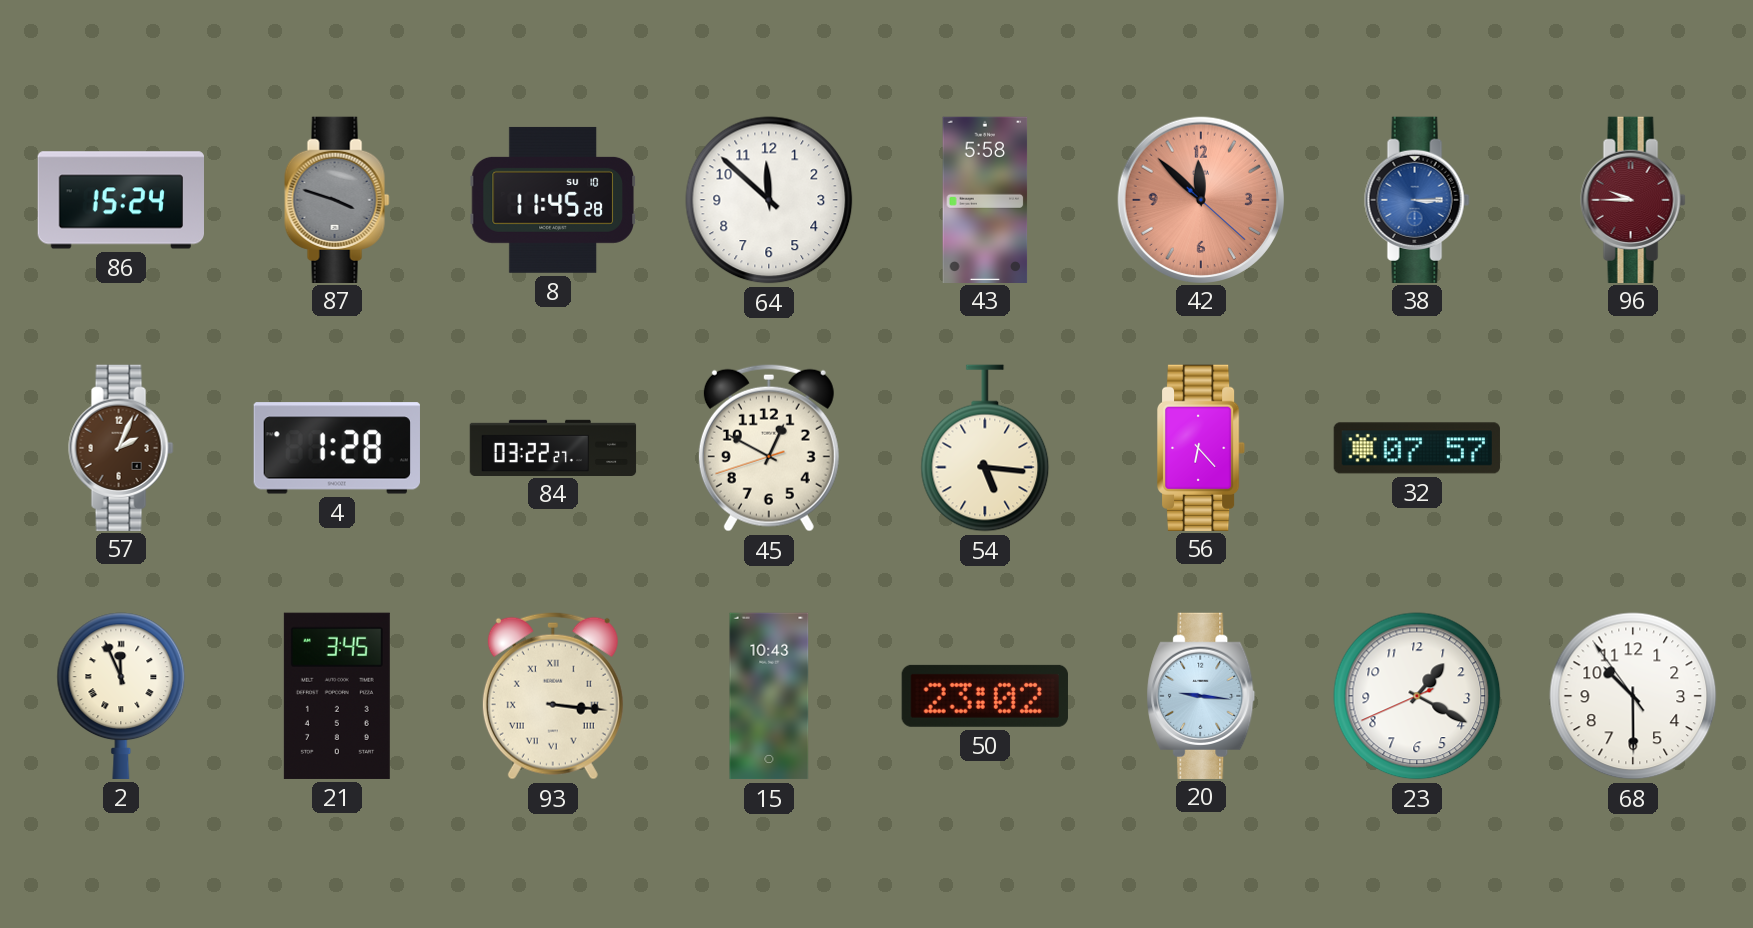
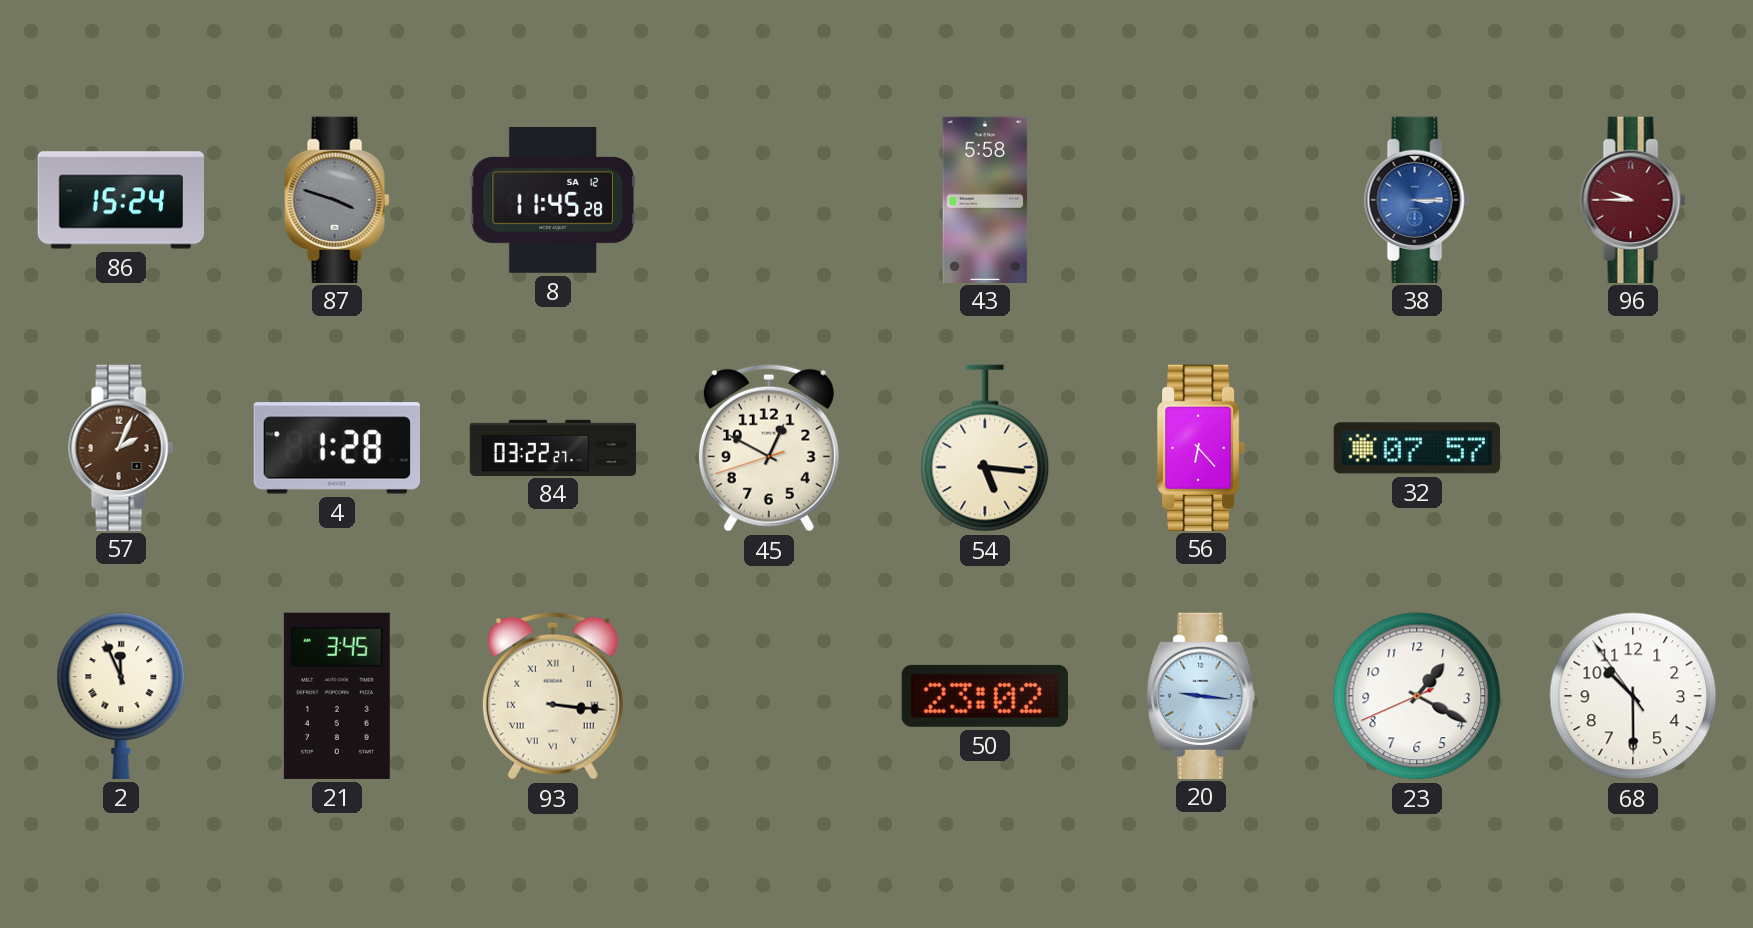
8 date: SU 10 -> SA 12 (552, 200)
64: 11:52 -> none (769, 200)
42: 11:52 -> none (1200, 199)
15: 10:43 -> none (769, 696)
